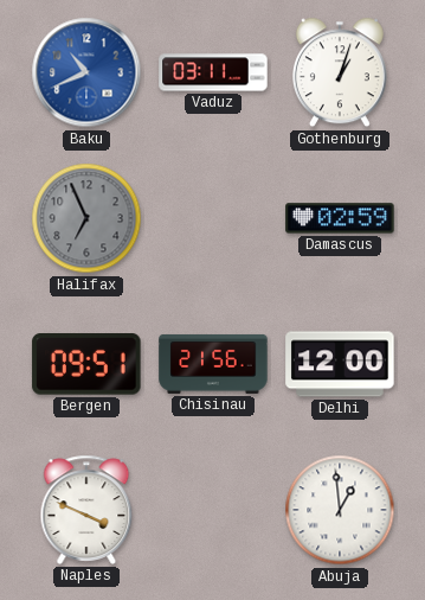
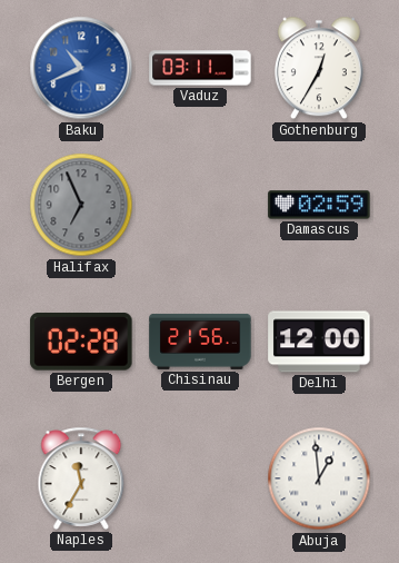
Gothenburg: 1:03 -> 12:35 (319, 68)
Bergen: 09:51 -> 02:28 (81, 342)
Naples: 3:49 -> 11:35 (81, 478)
